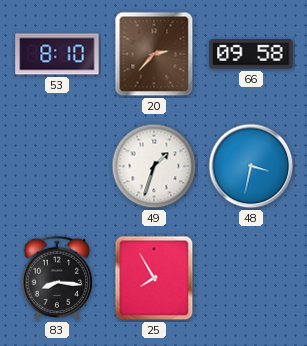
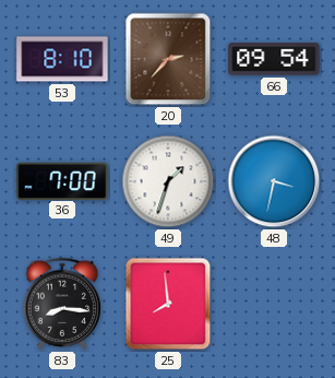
66: 09:58 -> 09:54 (274, 59)
36: none -> 7:00 (62, 180)
25: 7:55 -> 7:59 (168, 304)
